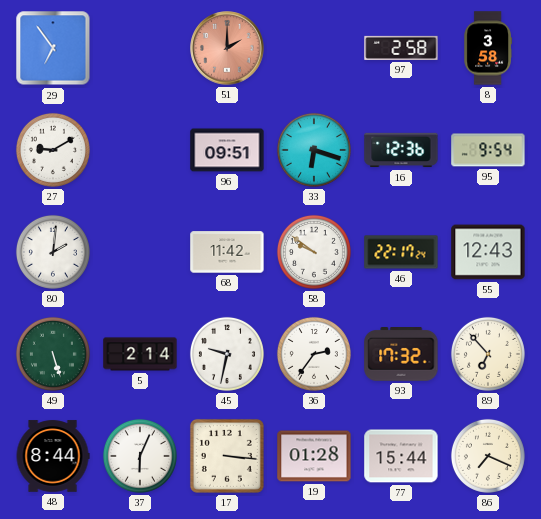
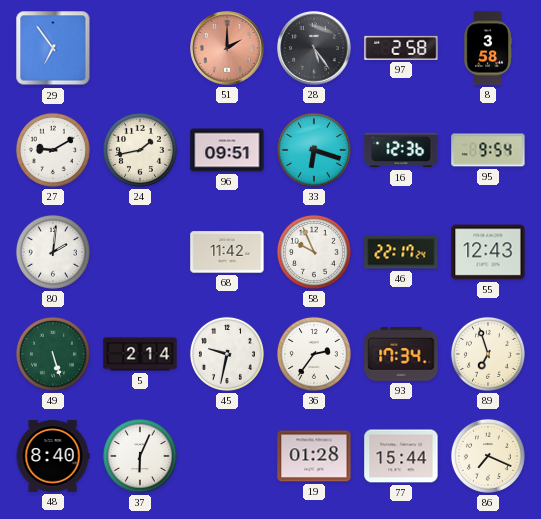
28: none -> 5:24 (314, 48)
24: none -> 1:43 (140, 150)
58: 9:51 -> 9:56 (314, 252)
93: 17:32 -> 17:34 (401, 355)
89: 6:53 -> 6:57 (488, 354)
48: 8:44 -> 8:40 (53, 456)
17: 3:16 -> none (227, 456)
